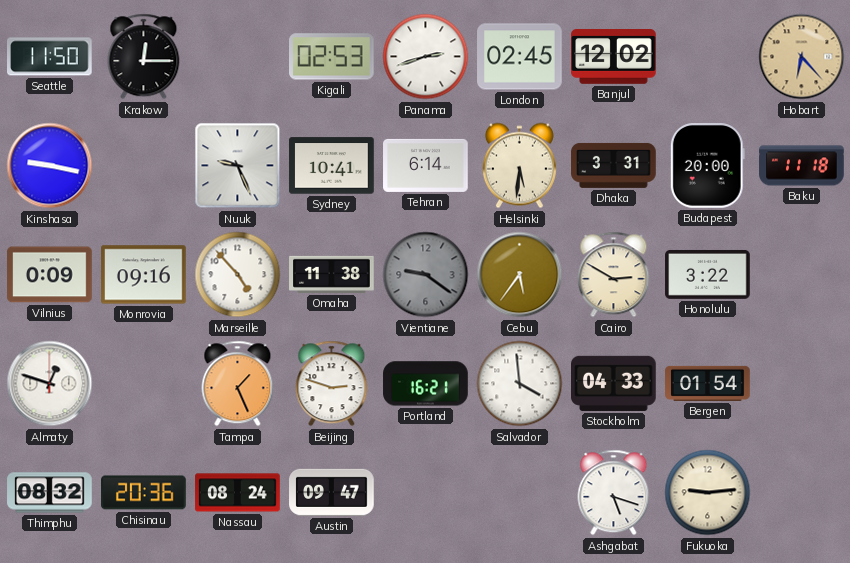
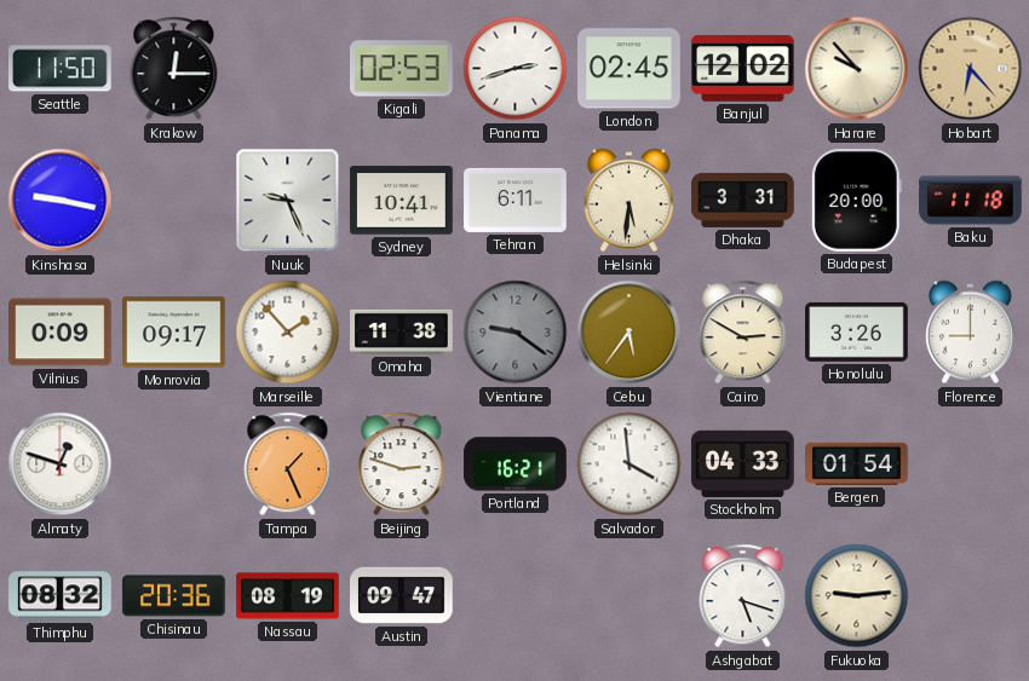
Harare: none -> 9:53 (857, 69)
Tehran: 6:14 -> 6:11 (516, 200)
Monrovia: 09:16 -> 09:17 (174, 333)
Marseille: 4:53 -> 1:53 (288, 333)
Honolulu: 3:22 -> 3:26 (857, 331)
Florence: none -> 9:00 (970, 333)
Nassau: 08:24 -> 08:19 (288, 596)
